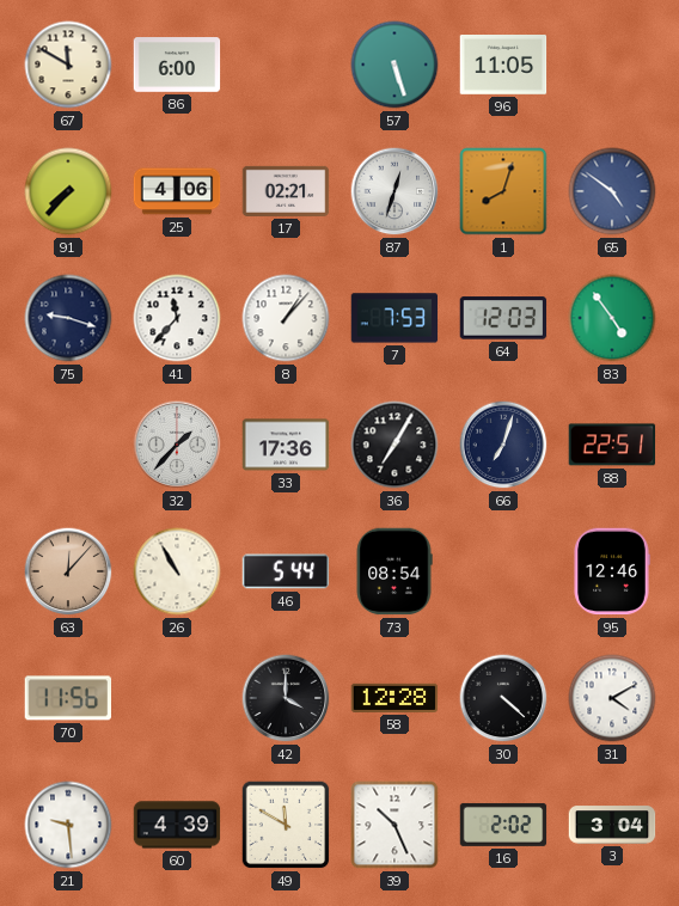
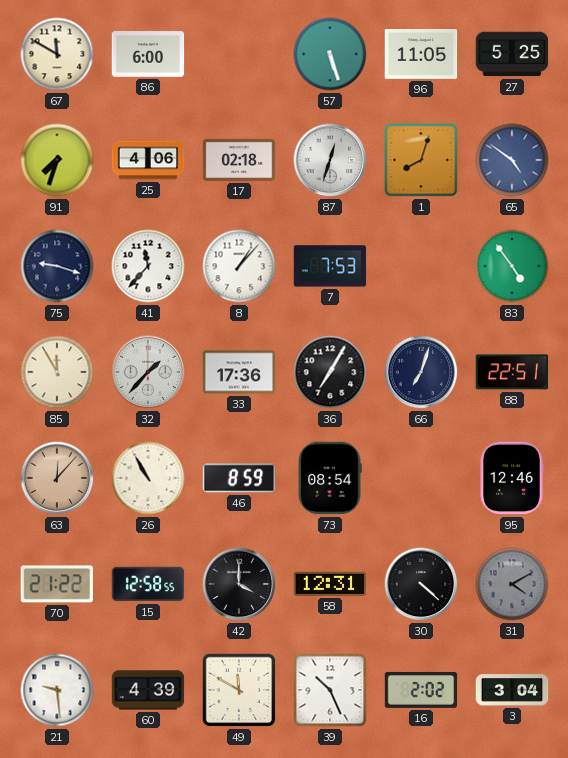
27: none -> 5:25 (512, 54)
91: 7:37 -> 7:33 (57, 160)
17: 02:21 -> 02:18 (239, 160)
64: 12:03 -> none (503, 318)
85: none -> 11:55 (57, 372)
46: 5:44 -> 8:59 (239, 478)
70: 11:56 -> 21:22 (56, 584)
15: none -> 12:58 (148, 584)
58: 12:28 -> 12:31 (330, 584)
31 dial: white -> grey (512, 584)
